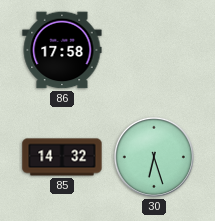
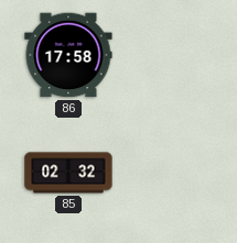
85: 14:32 -> 02:32 (68, 173)
30: 6:27 -> none (154, 157)
